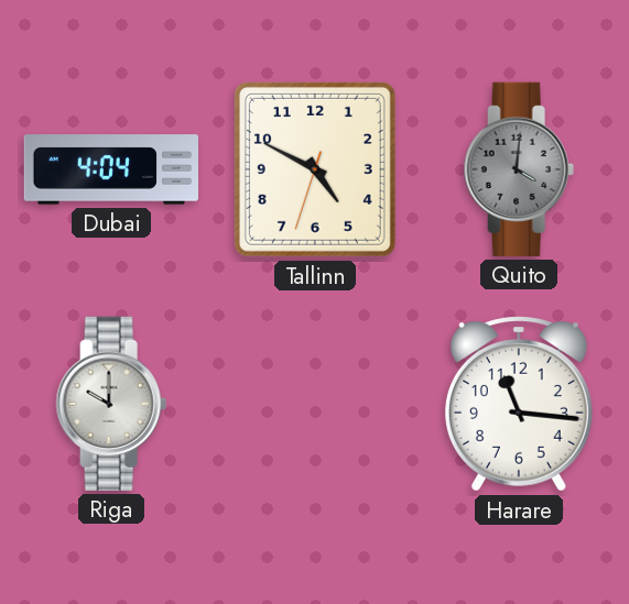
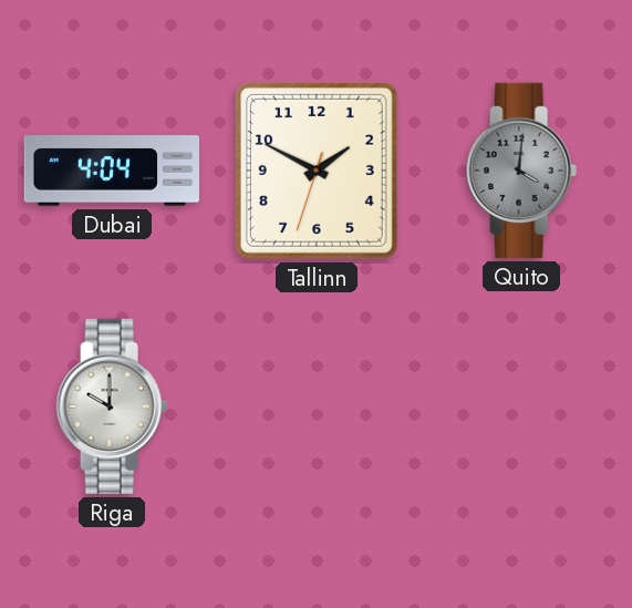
Tallinn: 4:49 -> 1:49 (317, 171)
Harare: 11:16 -> none (519, 404)
